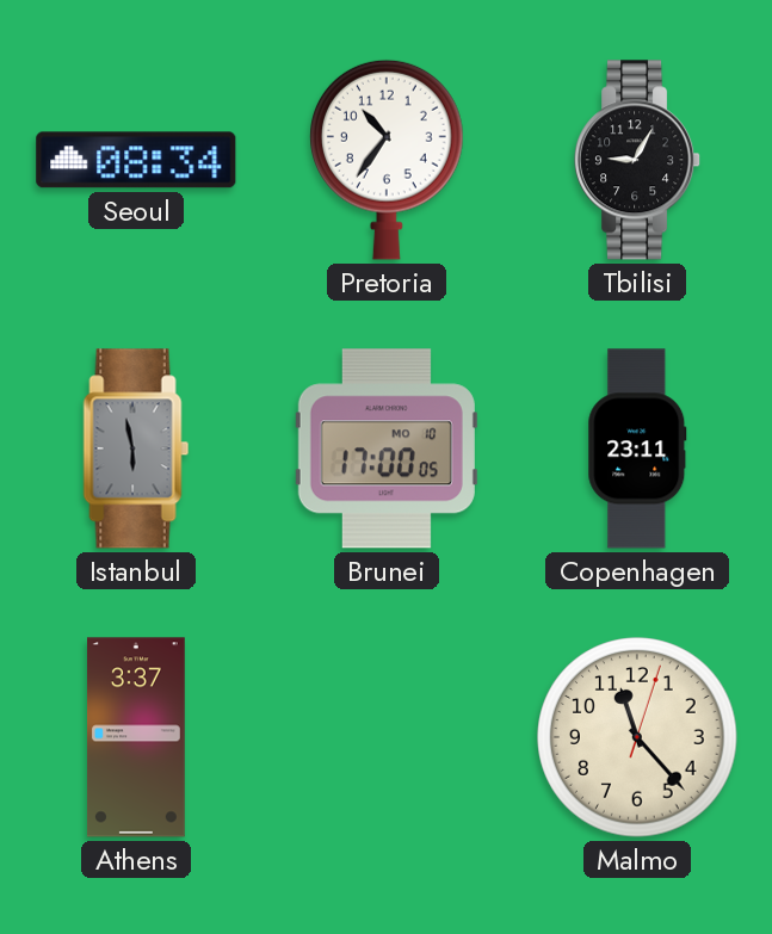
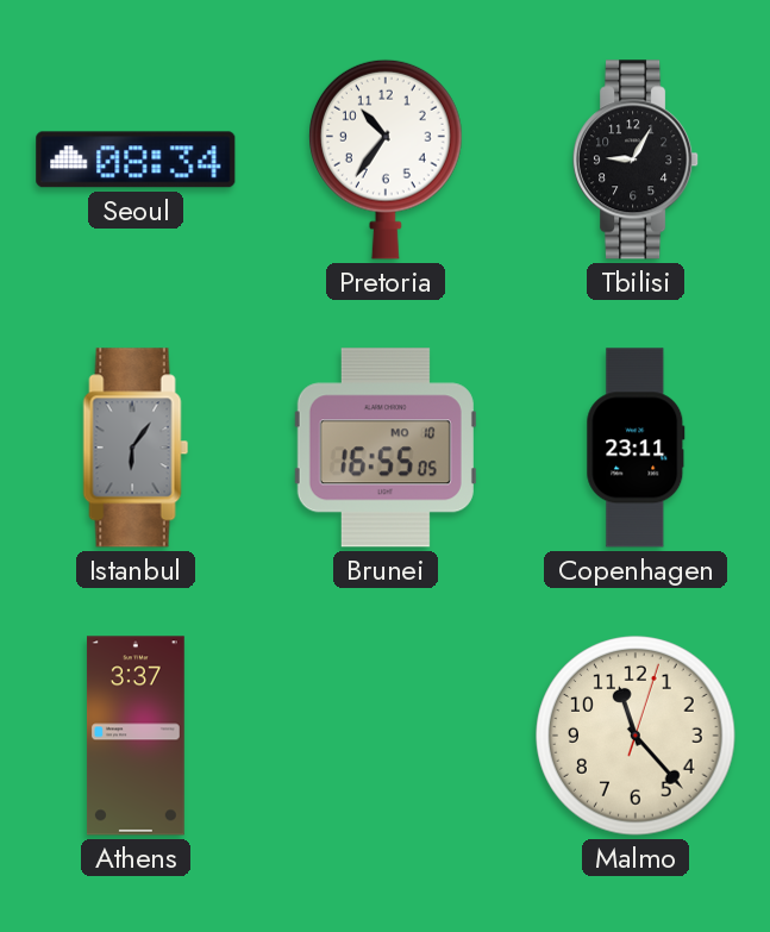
Istanbul: 5:58 -> 6:06 (136, 448)
Brunei: 17:00 -> 16:55 (386, 448)
